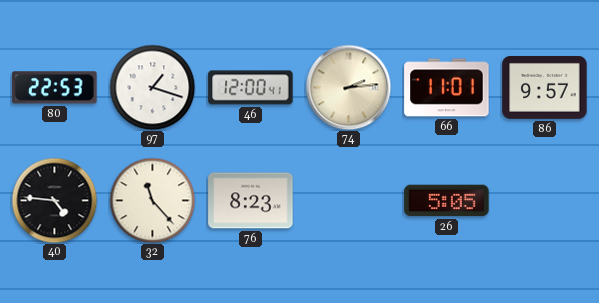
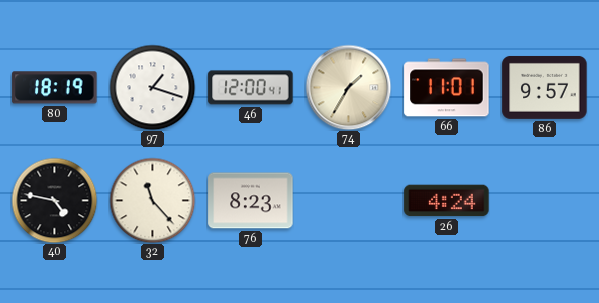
80: 22:53 -> 18:19 (55, 88)
74: 2:14 -> 1:35 (348, 87)
40: 4:46 -> 4:47 (54, 200)
26: 5:05 -> 4:24 (447, 201)
